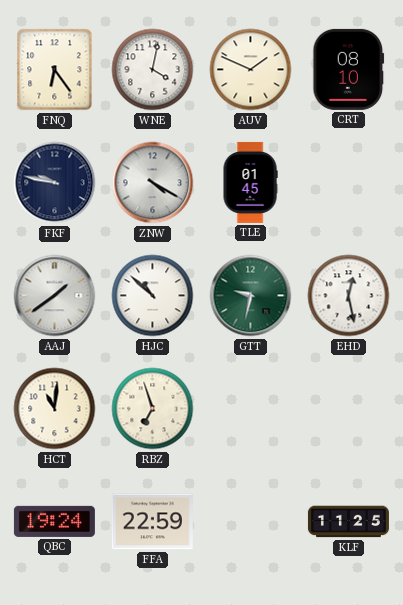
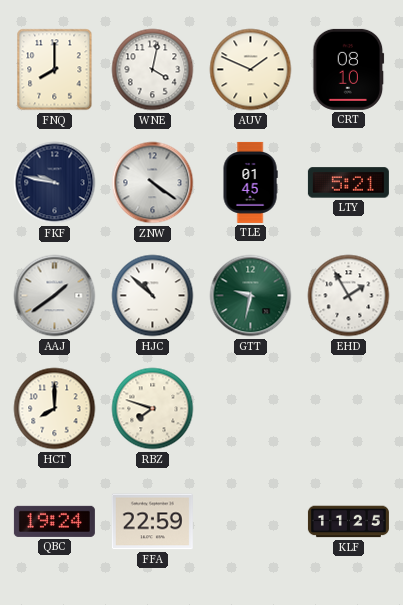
FNQ: 6:24 -> 8:00 (55, 70)
ZNW: 4:20 -> 4:21 (153, 183)
LTY: none -> 5:21 (348, 183)
EHD: 12:28 -> 1:55 (349, 296)
HCT: 11:01 -> 8:00 (55, 409)
RBZ: 6:57 -> 7:48 (153, 409)
